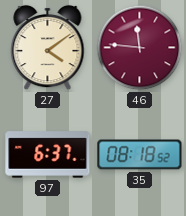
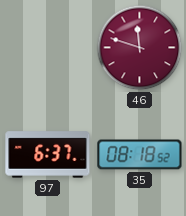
27: 4:09 -> none (48, 48)
46: 11:46 -> 11:48 (140, 48)
